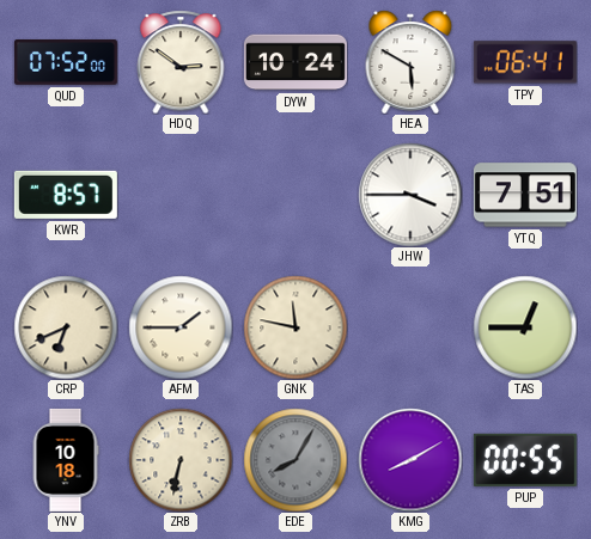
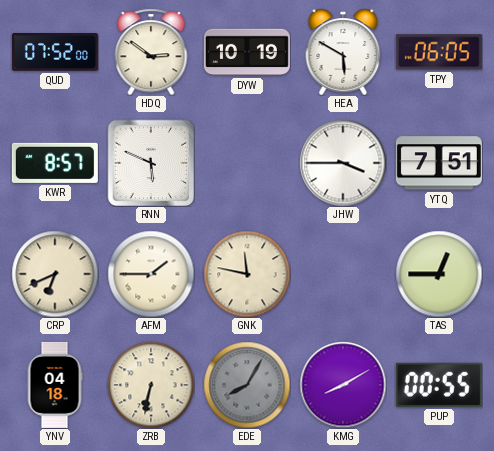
DYW: 10:24 -> 10:19 (247, 52)
TPY: 06:41 -> 06:05 (439, 52)
RNN: none -> 5:49 (151, 163)
YNV: 10:18 -> 04:18 (55, 385)
